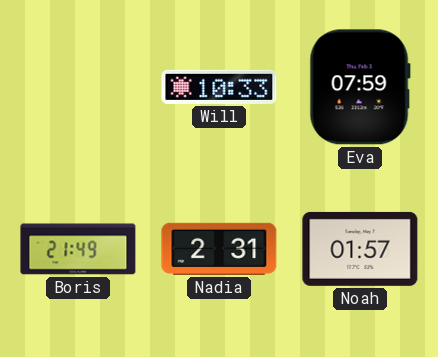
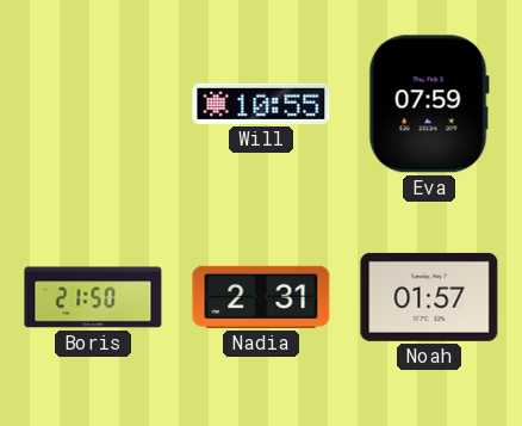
Will: 10:33 -> 10:55 (261, 104)
Boris: 21:49 -> 21:50 (93, 297)
